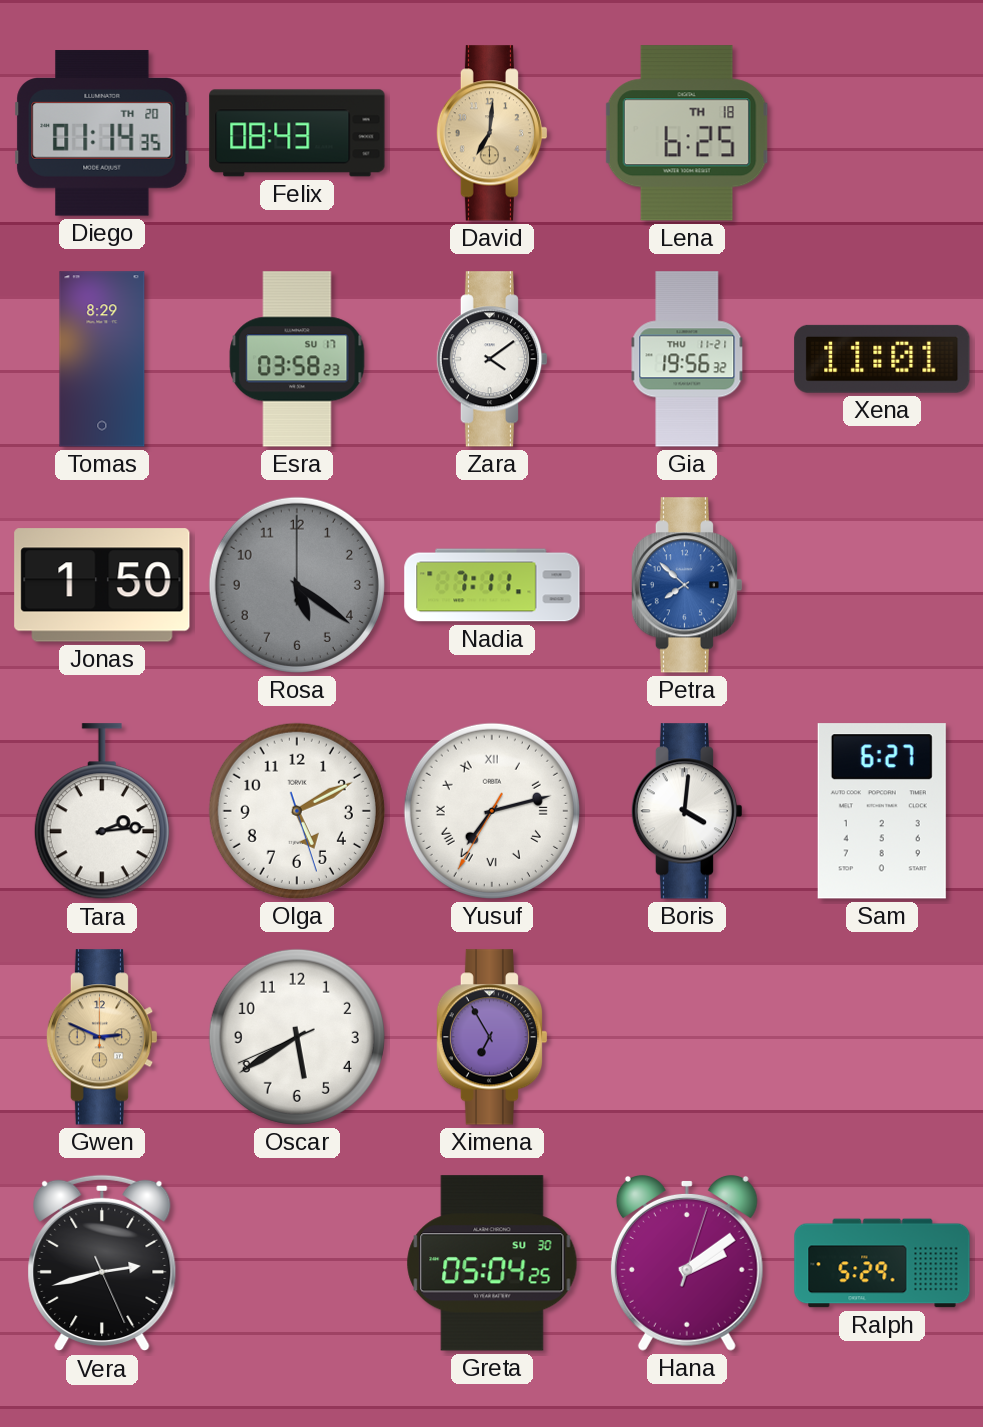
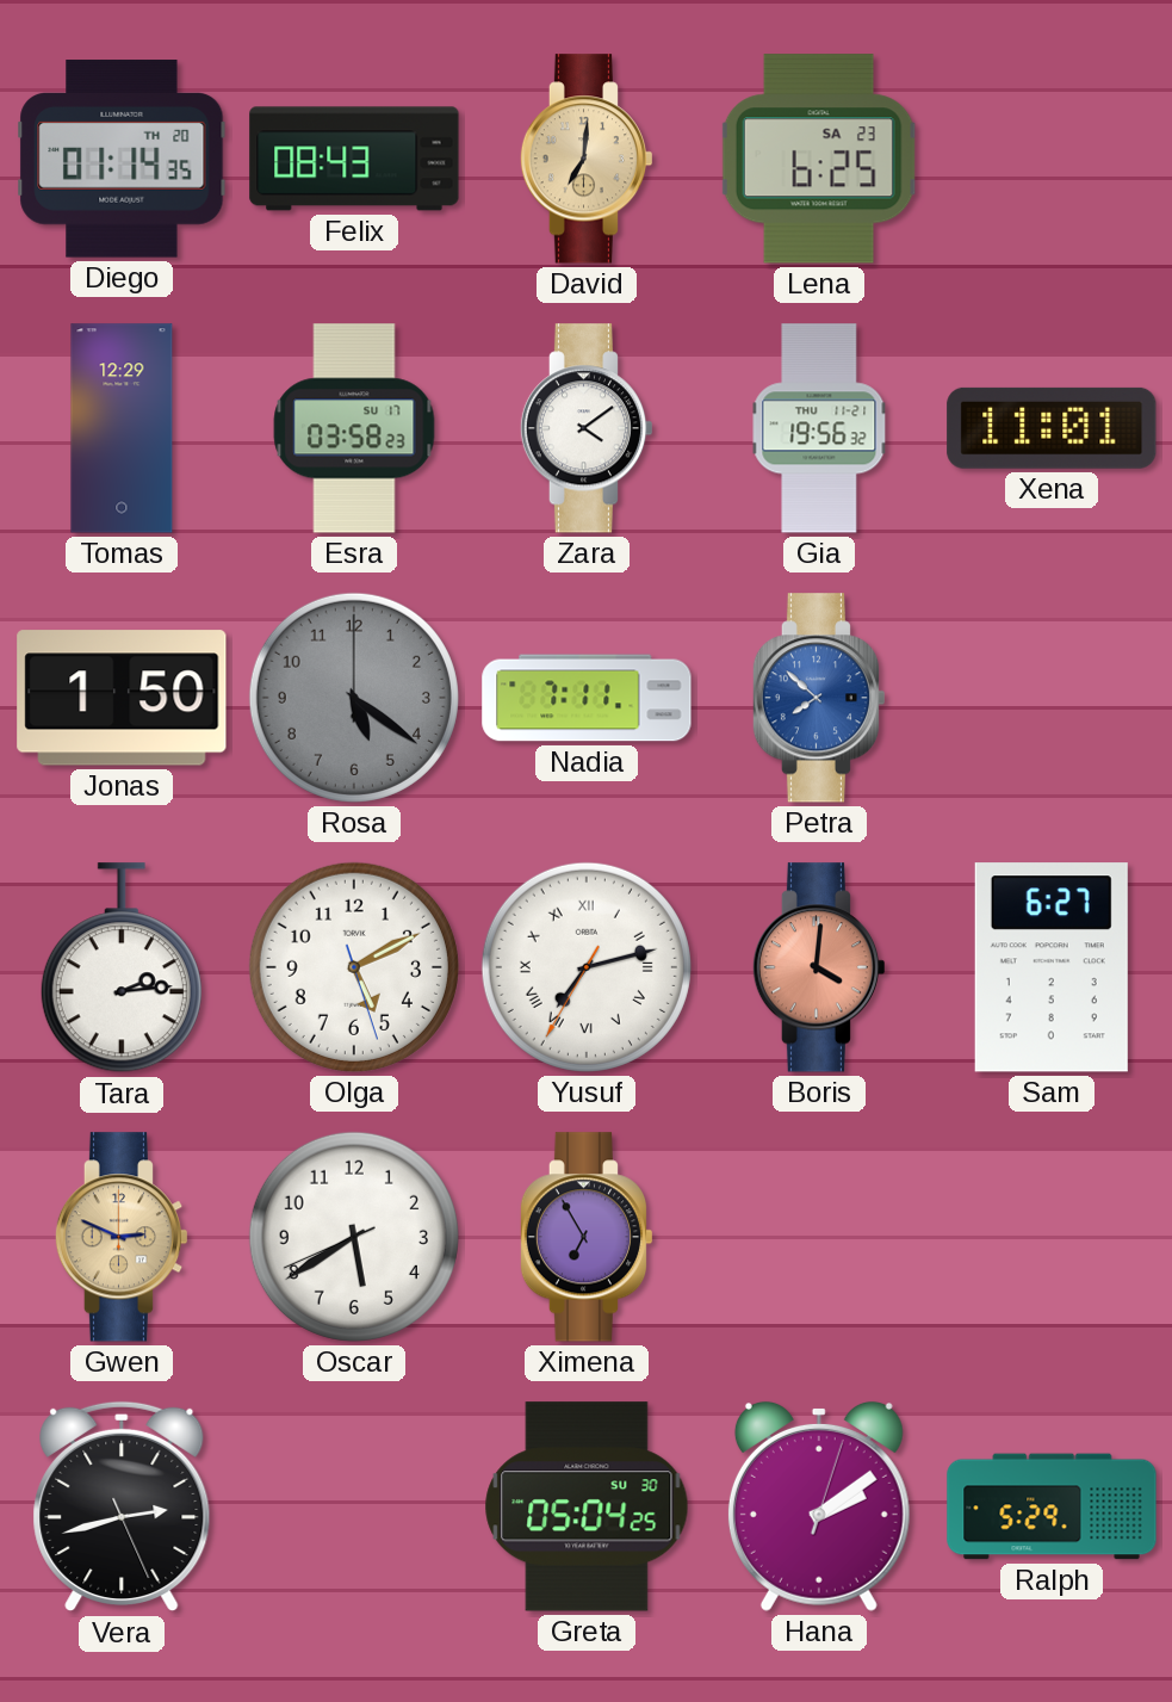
Lena date: TH 18 -> SA 23 (819, 159)
Tomas: 8:29 -> 12:29 (122, 428)
Boris dial: white -> salmon (819, 967)
